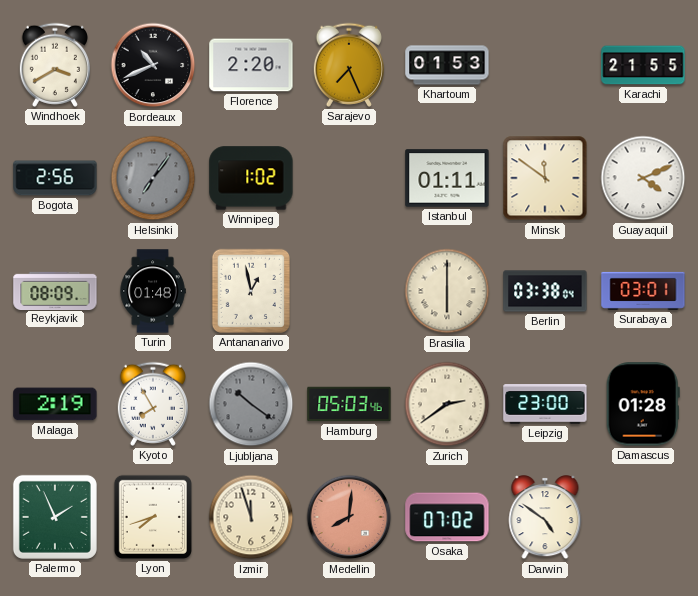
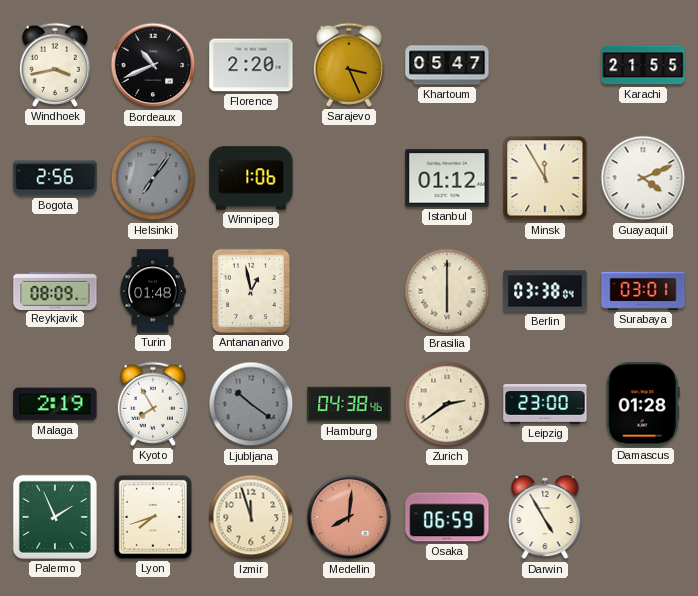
Windhoek: 3:40 -> 3:43 (55, 65)
Sarajevo: 7:26 -> 3:26 (349, 65)
Khartoum: 01:53 -> 05:47 (447, 65)
Winnipeg: 1:02 -> 1:06 (251, 178)
Istanbul: 01:11 -> 01:12 (447, 178)
Minsk: 11:51 -> 11:55 (545, 178)
Hamburg: 05:03 -> 04:38 (349, 404)
Osaka: 07:02 -> 06:59 (447, 517)
Darwin: 4:51 -> 4:55 (545, 518)
